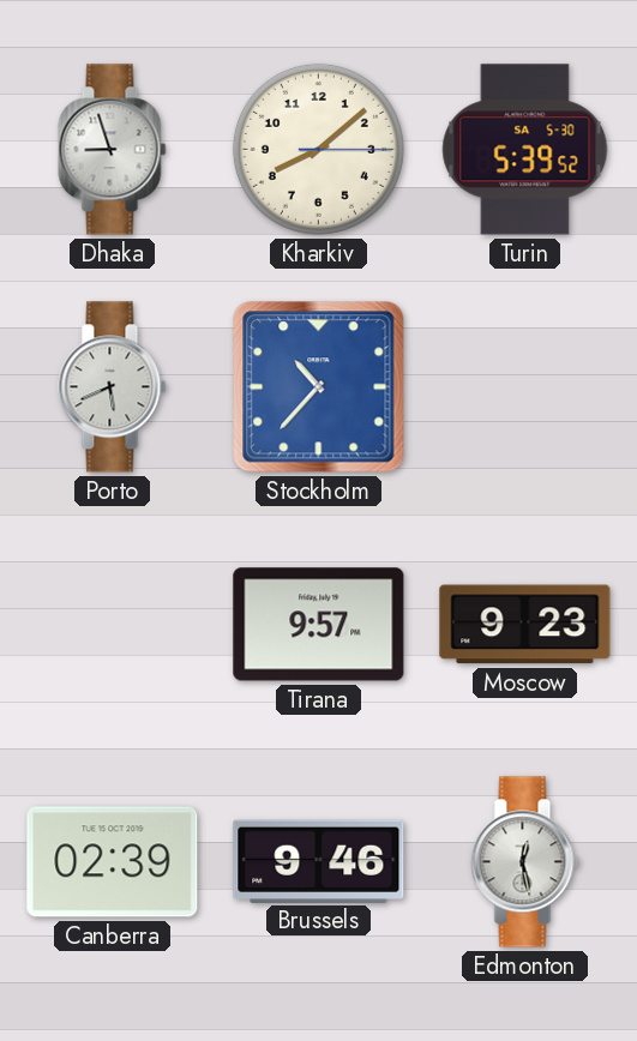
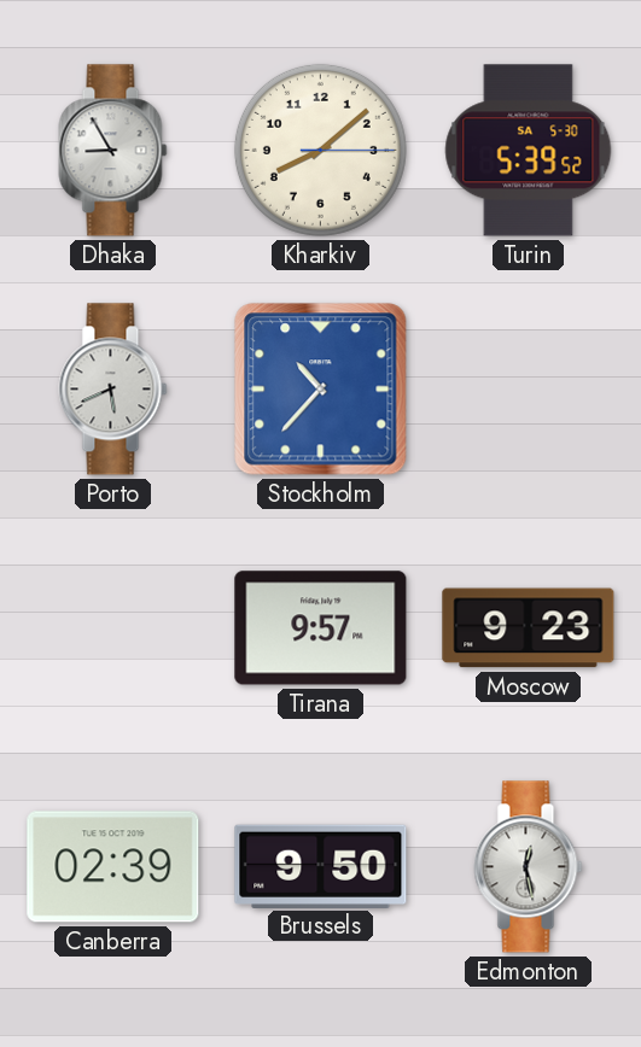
Dhaka: 8:57 -> 8:55 (113, 151)
Brussels: 9:46 -> 9:50 (321, 866)
